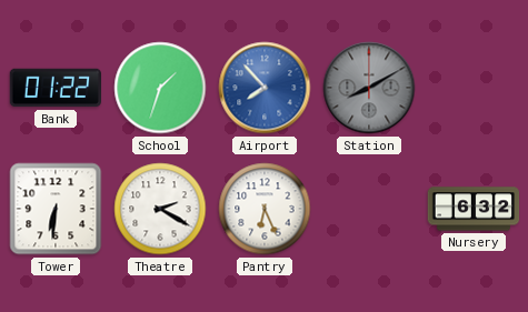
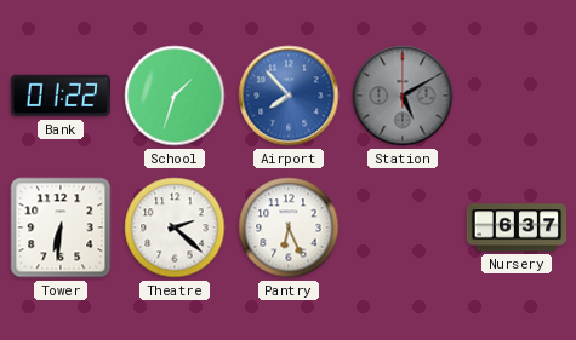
Station: 8:10 -> 5:10 (403, 96)
Theatre: 2:20 -> 2:22 (175, 227)
Nursery: 6:32 -> 6:37 (517, 227)
